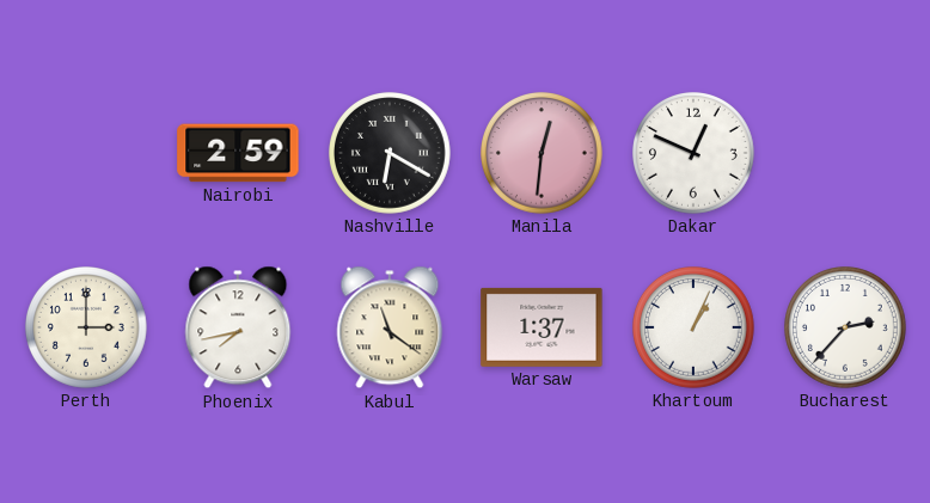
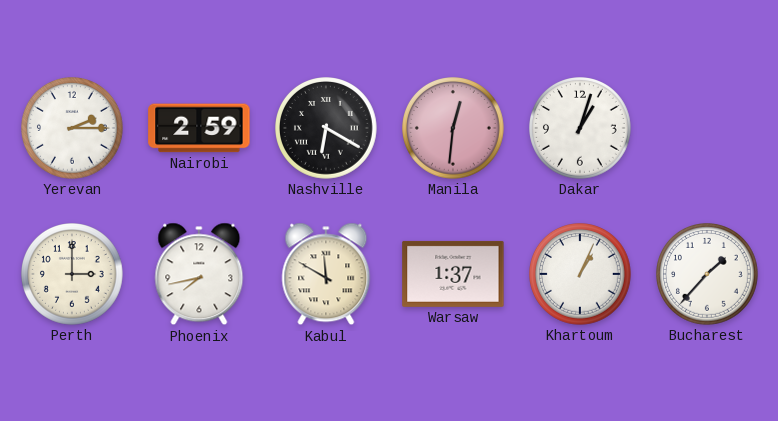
Yerevan: none -> 2:15 (73, 129)
Dakar: 12:49 -> 1:03 (581, 129)
Kabul: 11:21 -> 11:50 (326, 274)
Bucharest: 2:37 -> 1:37 (708, 275)
